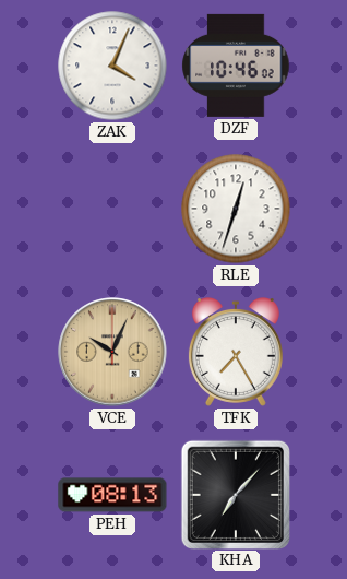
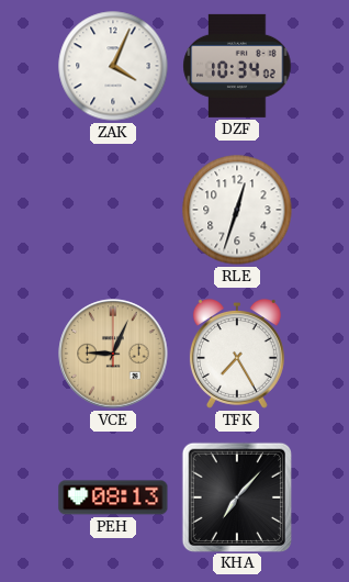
DZF: 10:46 -> 10:34 (237, 66)
VCE: 10:04 -> 9:04 (113, 354)
